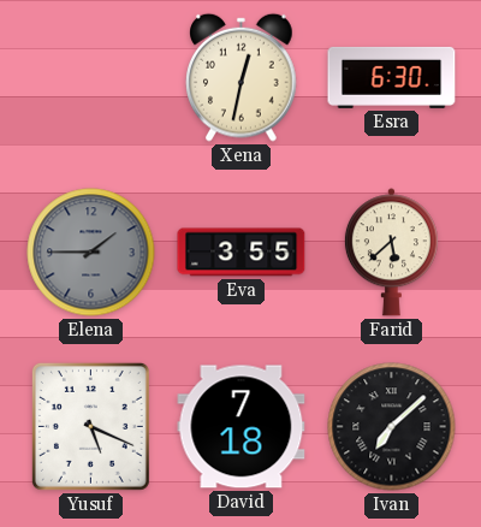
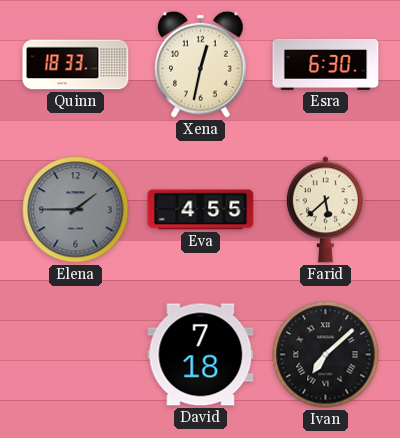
Quinn: none -> 18:33 (76, 65)
Eva: 3:55 -> 4:55 (201, 210)
Yusuf: 5:19 -> none (90, 426)
